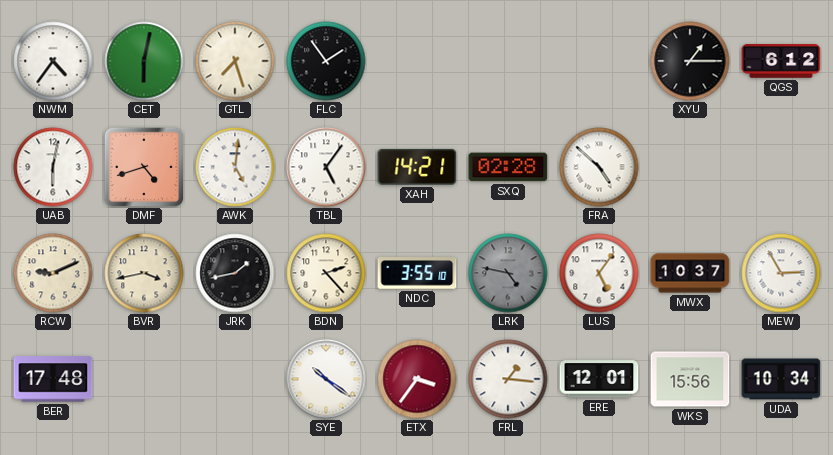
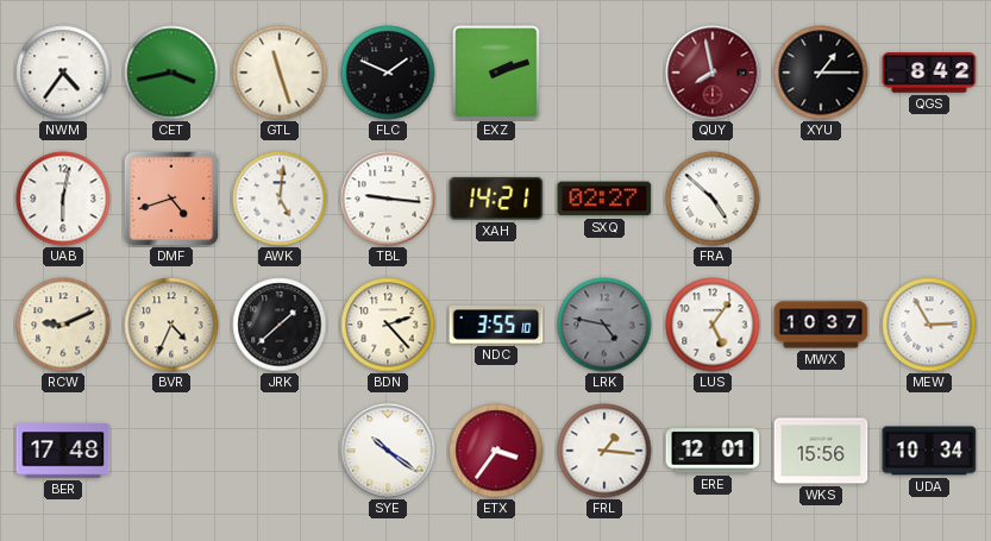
CET: 6:02 -> 3:43 (171, 73)
GTL: 7:27 -> 11:27 (280, 73)
FLC: 1:54 -> 1:49 (388, 73)
EXZ: none -> 2:12 (496, 73)
QUY: none -> 7:58 (713, 73)
QGS: 6:12 -> 8:42 (929, 73)
TBL: 5:06 -> 9:16 (388, 199)
SXQ: 02:28 -> 02:27 (604, 199)
BVR: 3:43 -> 4:34 (171, 325)
JRK: 1:43 -> 1:38 (280, 325)
